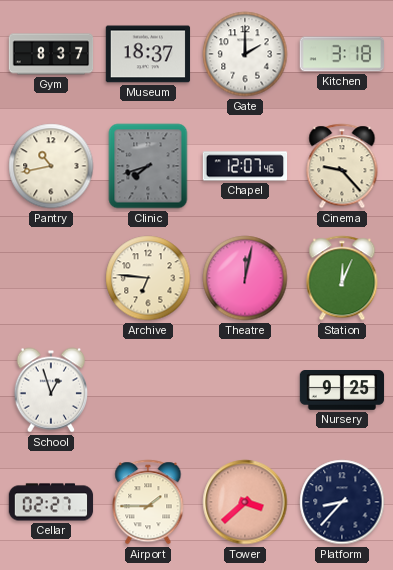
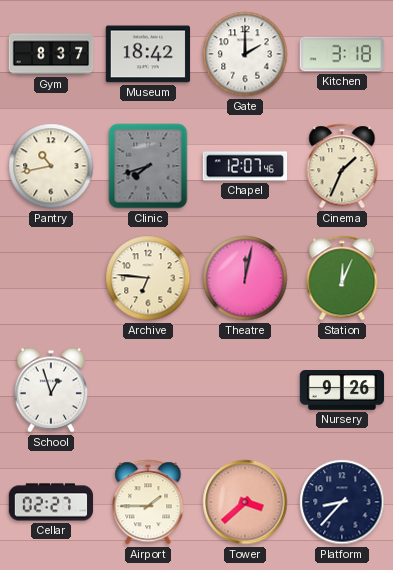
Museum: 18:37 -> 18:42 (148, 54)
Cinema: 9:23 -> 1:34 (342, 166)
Nursery: 9:25 -> 9:26 (342, 391)
